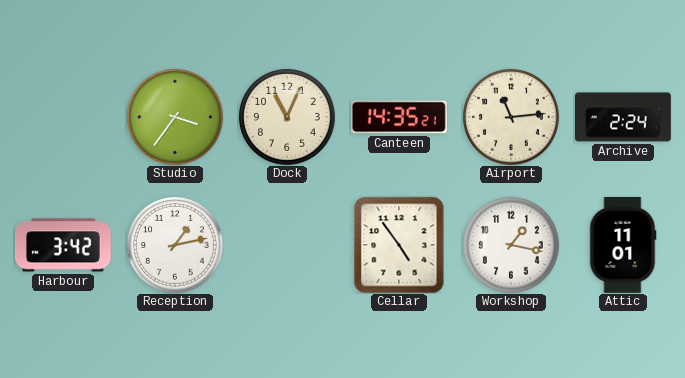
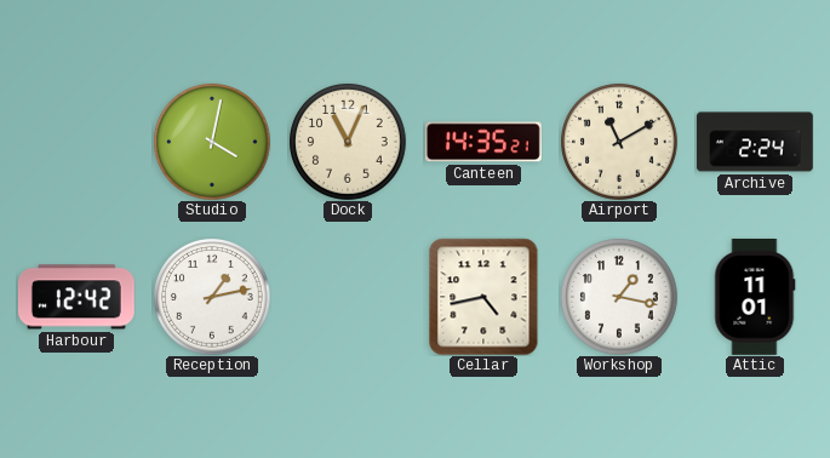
Studio: 3:36 -> 4:02 (212, 142)
Airport: 11:14 -> 11:10 (619, 142)
Harbour: 3:42 -> 12:42 (76, 297)
Cellar: 4:54 -> 4:43 (483, 297)
